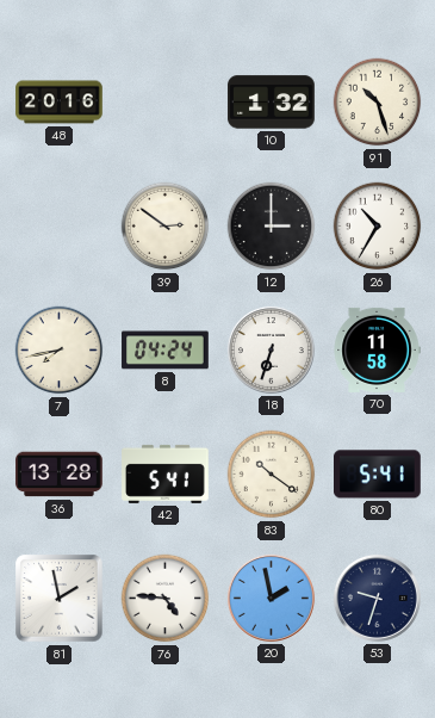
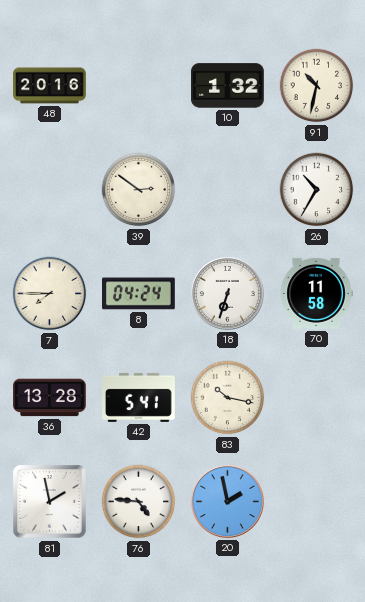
91: 10:27 -> 10:32 (317, 86)
12: 3:00 -> none (272, 227)
7: 7:43 -> 7:45 (50, 294)
83: 10:21 -> 10:17 (228, 398)
80: 5:41 -> none (378, 475)
53: 9:33 -> none (377, 598)
